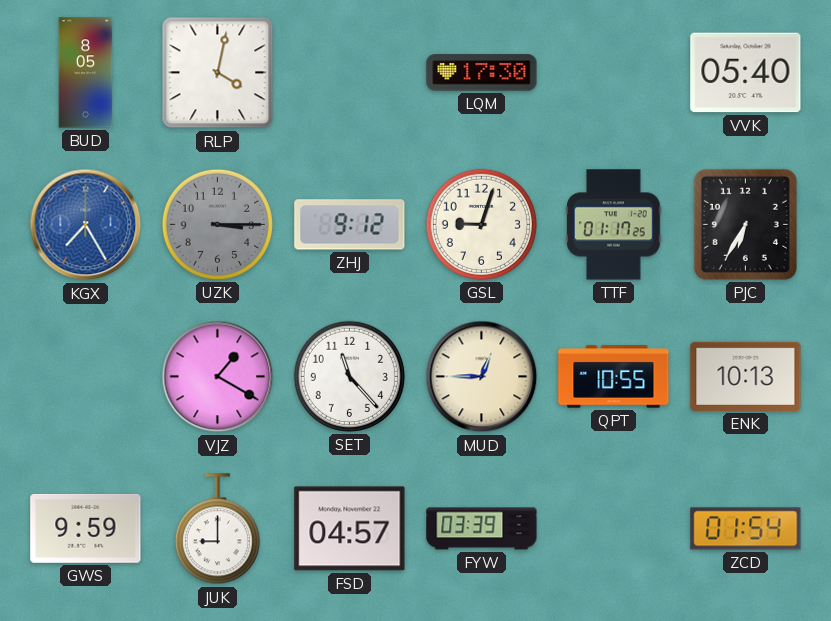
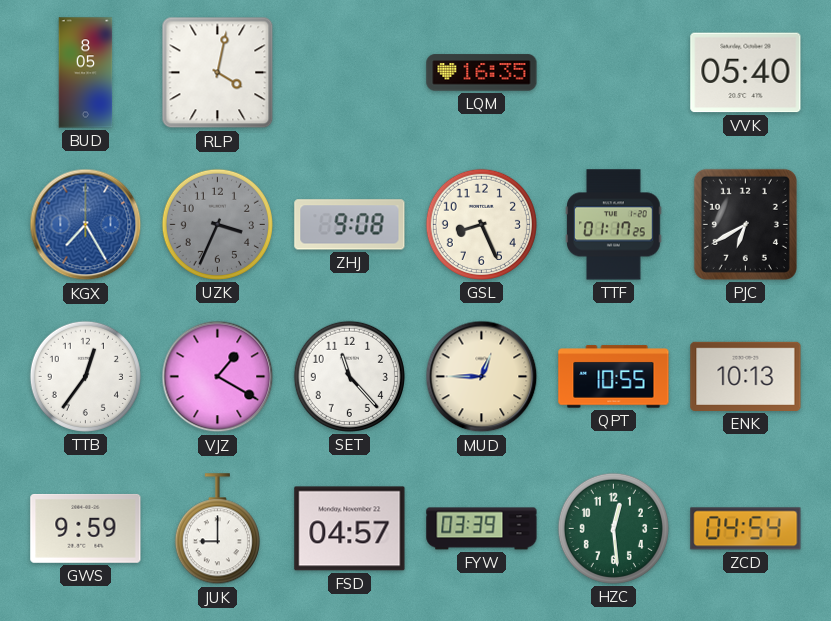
LQM: 17:30 -> 16:35 (482, 73)
UZK: 3:15 -> 3:34 (217, 224)
ZHJ: 9:12 -> 9:08 (350, 225)
GSL: 9:03 -> 8:26 (481, 224)
PJC: 6:35 -> 6:40 (745, 224)
TTB: none -> 12:36 (85, 376)
HZC: none -> 12:29 (613, 528)
ZCD: 01:54 -> 04:54 (746, 529)
